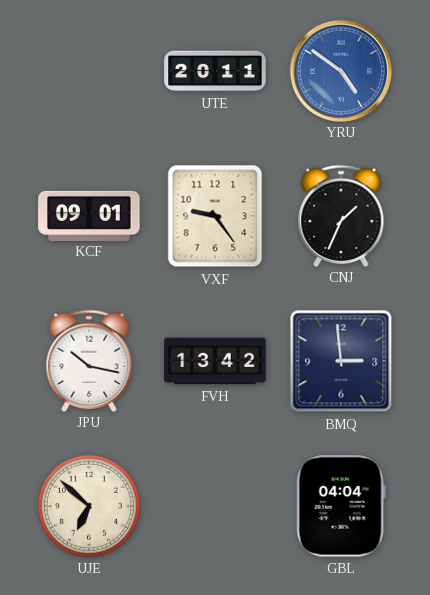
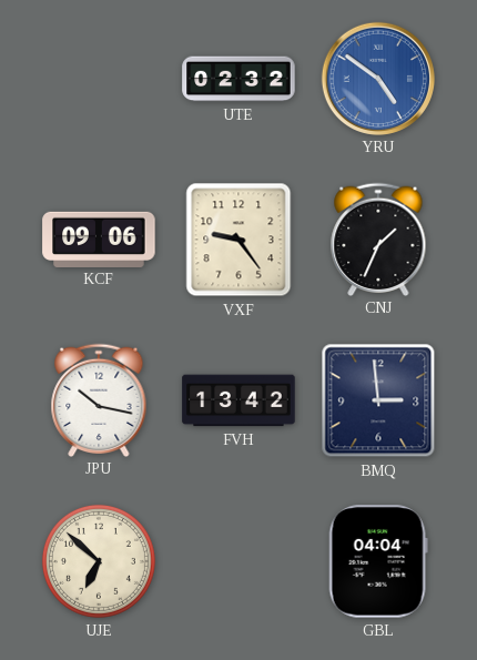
UTE: 20:11 -> 02:32 (238, 79)
KCF: 09:01 -> 09:06 (99, 238)
